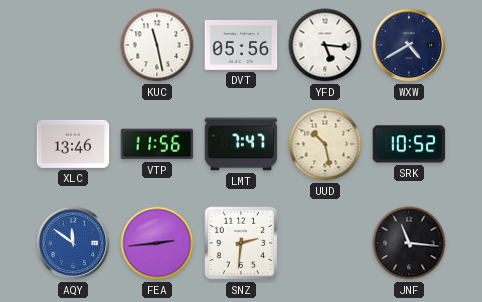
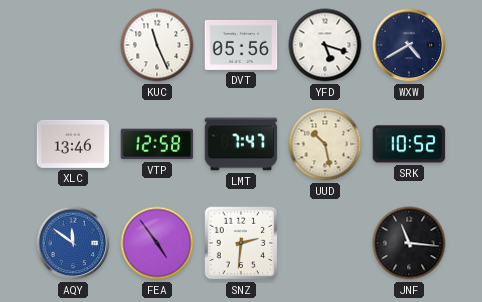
KUC: 11:28 -> 11:26 (157, 45)
YFD: 5:16 -> 5:18 (325, 45)
VTP: 11:56 -> 12:58 (157, 144)
FEA: 2:44 -> 4:54 (157, 243)
